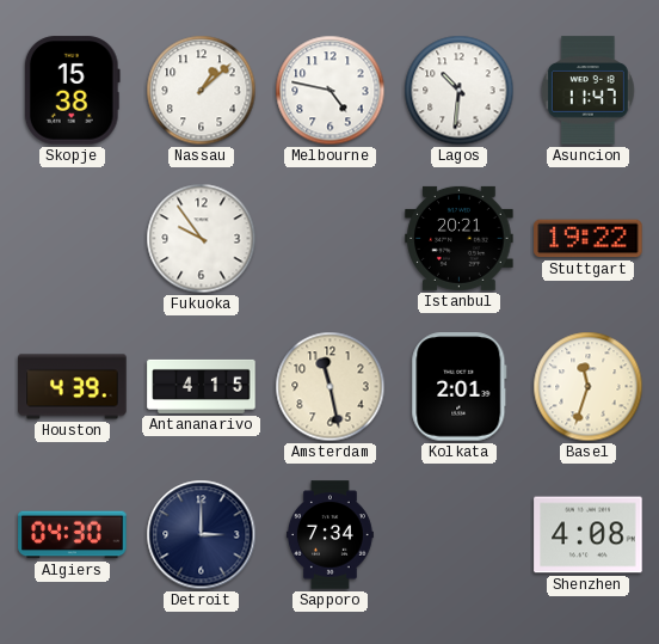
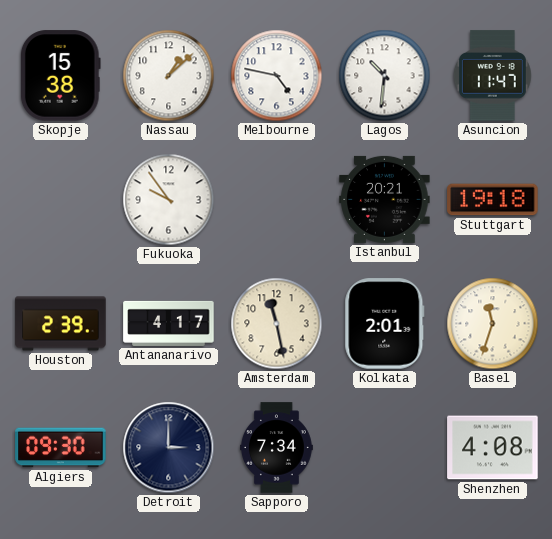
Stuttgart: 19:22 -> 19:18 (493, 200)
Houston: 4:39 -> 2:39 (61, 324)
Antananarivo: 4:15 -> 4:17 (169, 323)
Algiers: 04:30 -> 09:30 (61, 448)
